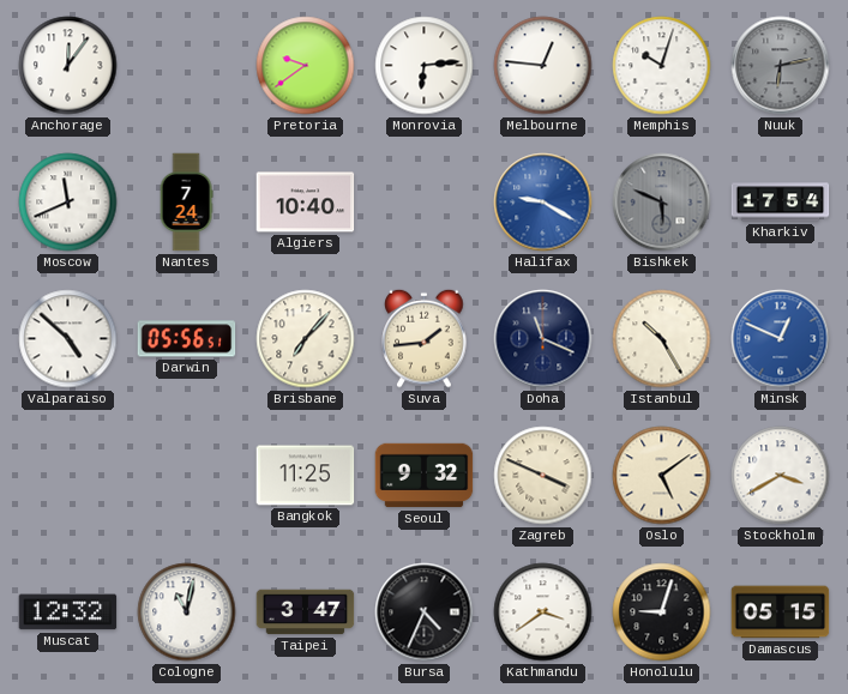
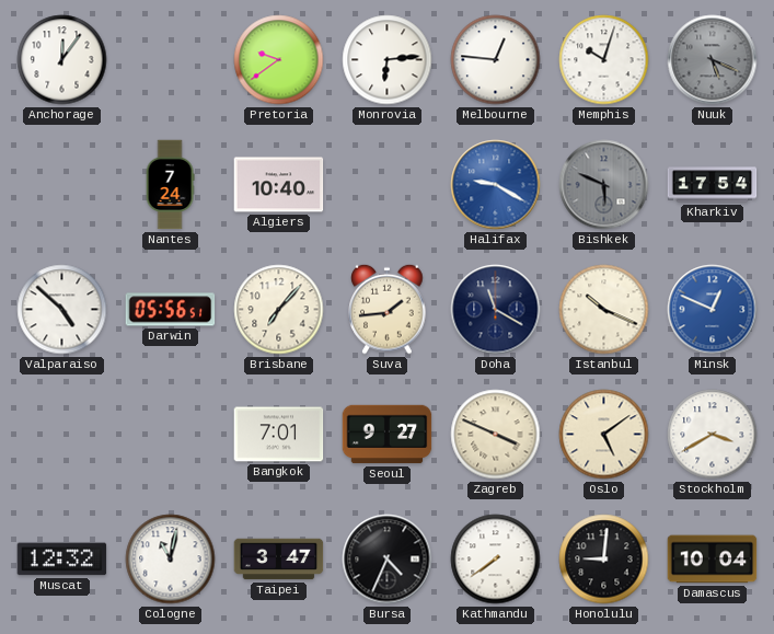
Nuuk: 6:13 -> 5:19 (713, 60)
Moscow: 11:41 -> none (68, 203)
Doha: 11:19 -> 11:20 (496, 310)
Istanbul: 10:25 -> 10:19 (604, 310)
Bangkok: 11:25 -> 7:01 (279, 435)
Seoul: 9:32 -> 9:27 (388, 435)
Kathmandu: 3:39 -> 7:39 (496, 560)
Honolulu: 9:03 -> 9:01 (604, 560)
Damascus: 05:15 -> 10:04 (713, 560)
